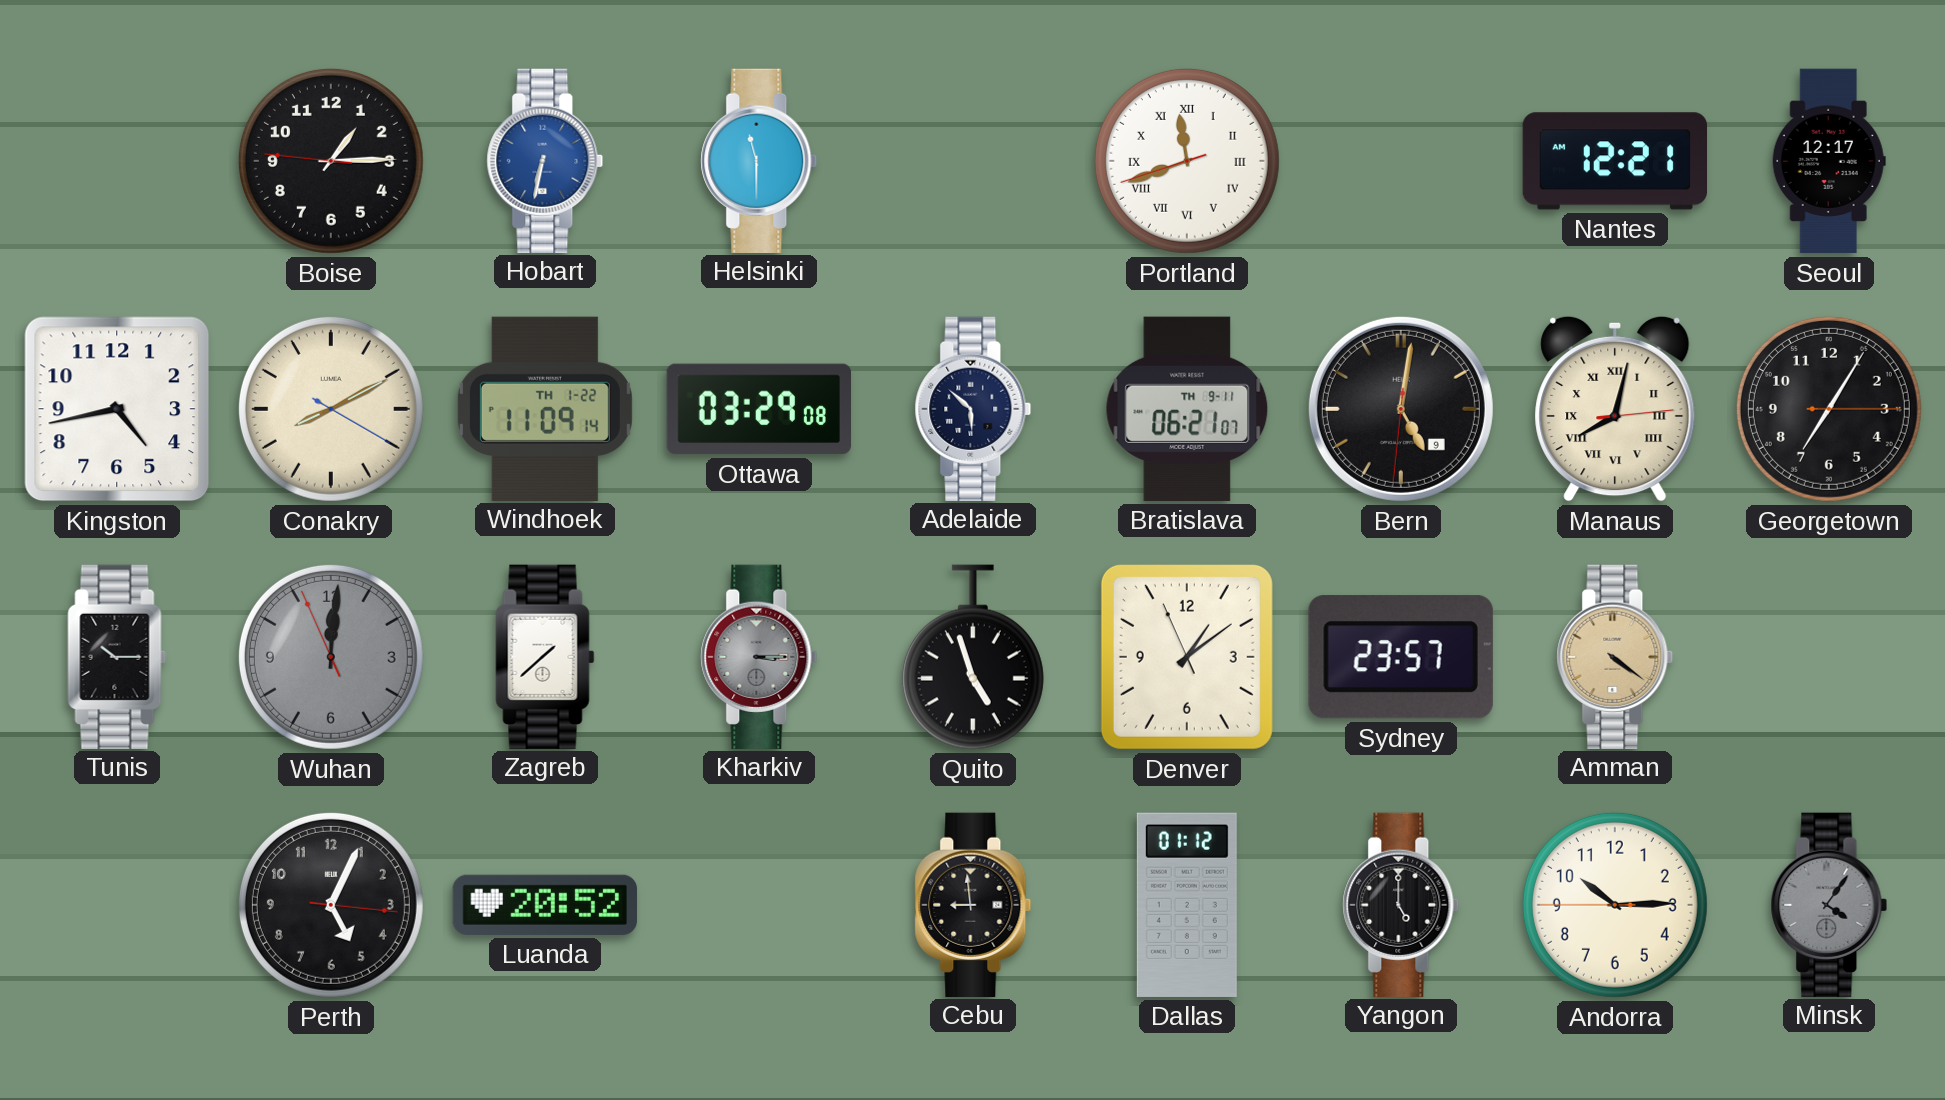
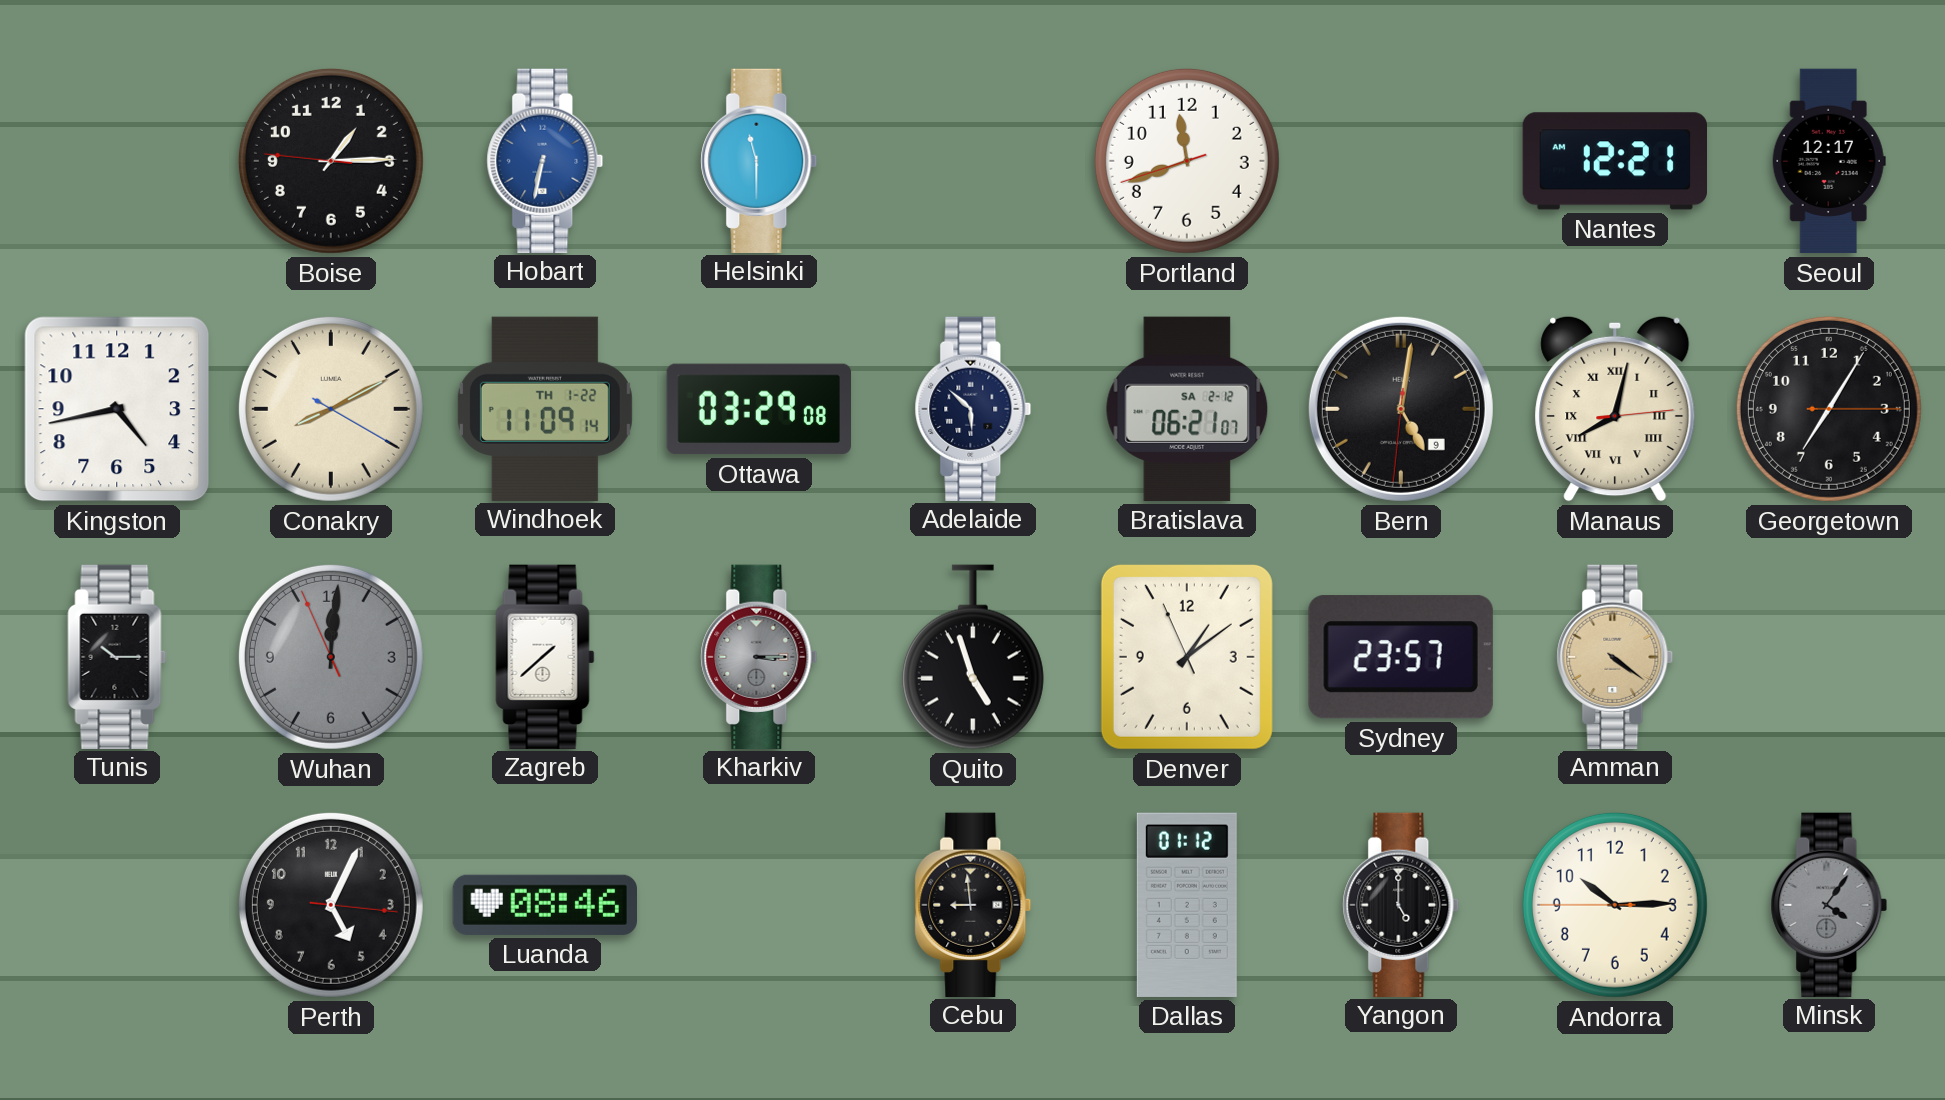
Portland numerals: Roman -> Arabic (1187, 161)
Bratislava date: TH 9-11 -> SA 2-12 (1187, 409)
Luanda: 20:52 -> 08:46 (544, 905)
